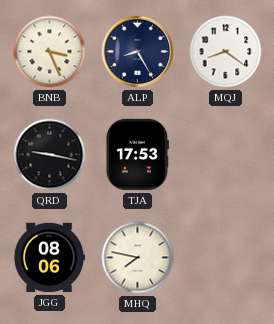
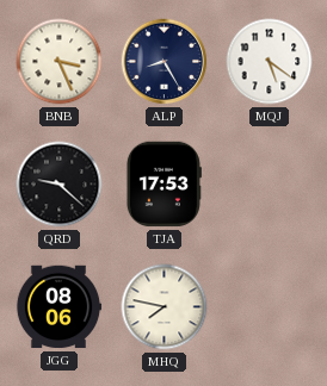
MQJ: 8:21 -> 5:21 (270, 62)
QRD: 9:17 -> 9:22 (60, 185)
